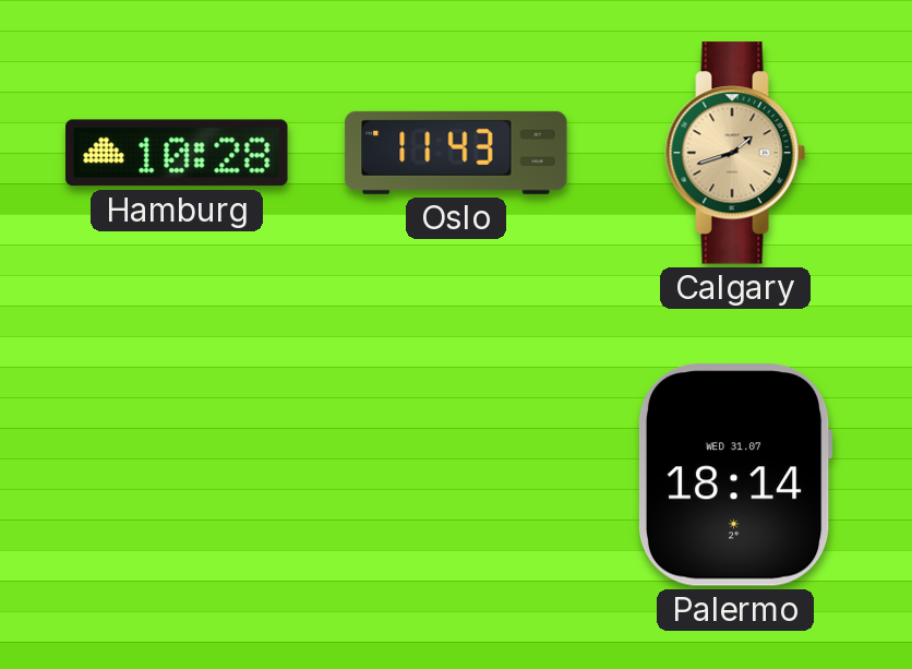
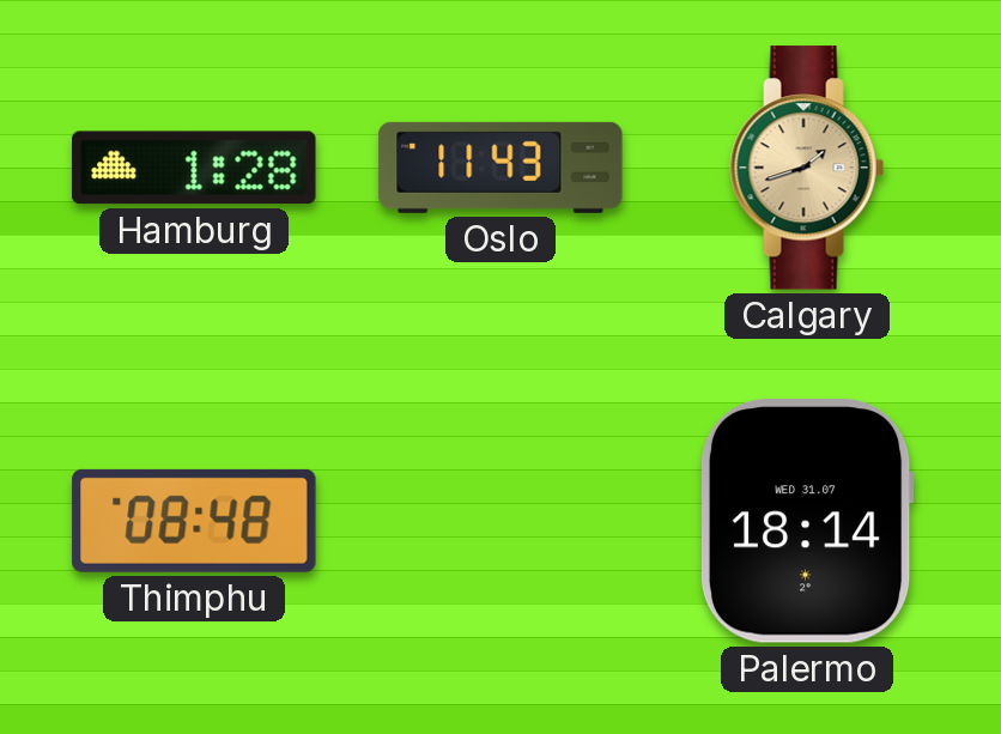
Hamburg: 10:28 -> 1:28 (194, 168)
Thimphu: none -> 08:48 (194, 521)
